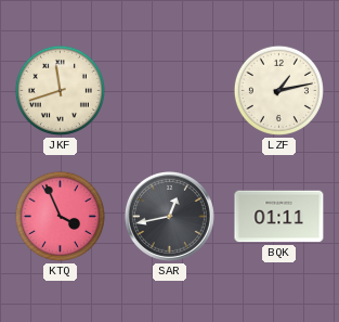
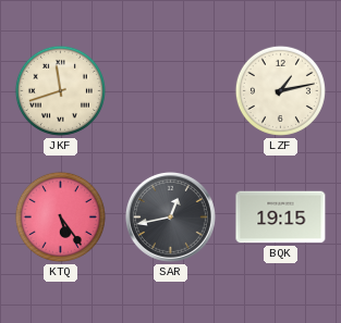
KTQ: 3:56 -> 5:24 (60, 216)
BQK: 01:11 -> 19:15 (281, 218)
